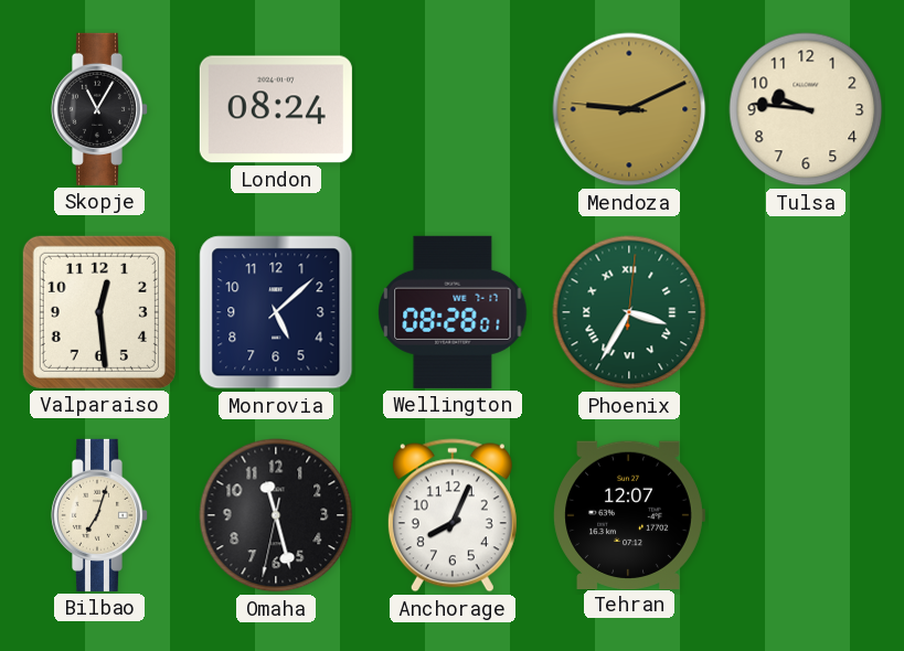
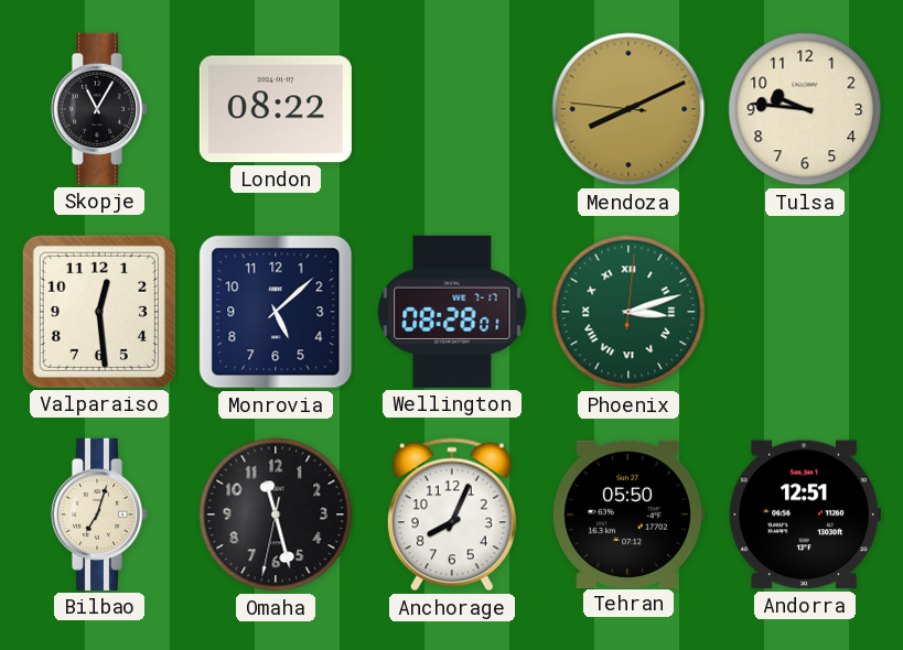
London: 08:24 -> 08:22 (276, 109)
Mendoza: 9:10 -> 8:10 (628, 109)
Phoenix: 3:35 -> 3:12 (628, 312)
Tehran: 12:07 -> 05:50 (628, 513)
Andorra: none -> 12:51 (805, 514)
